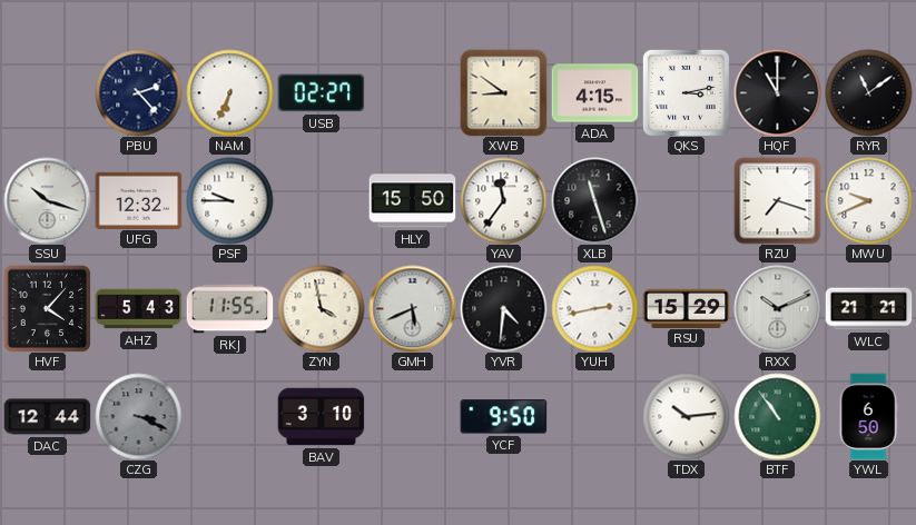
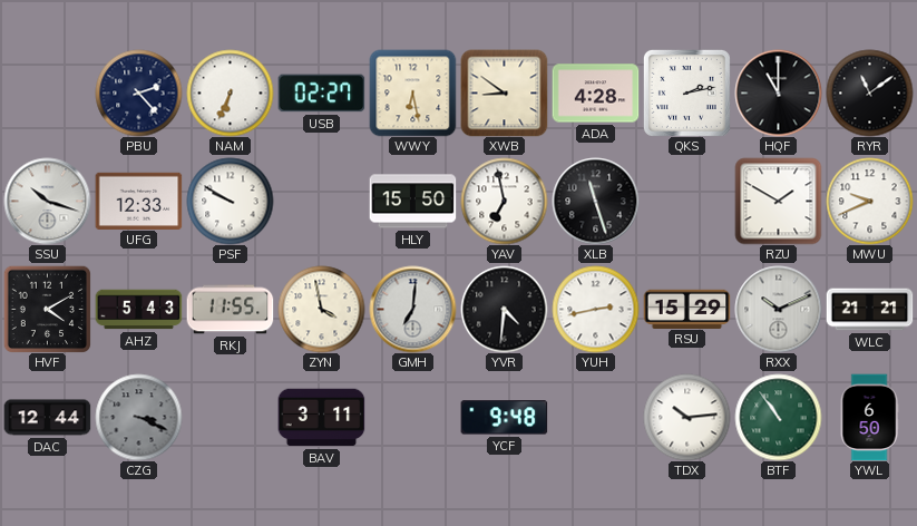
WWY: none -> 6:28 (412, 92)
ADA: 4:15 -> 4:28 (595, 94)
QKS: 3:13 -> 2:13 (686, 92)
UFG: 12:32 -> 12:33 (138, 201)
PSF: 9:45 -> 9:50 (230, 201)
YAV: 11:36 -> 6:58 (504, 201)
RZU: 7:18 -> 1:50 (778, 201)
HVF: 4:07 -> 4:10 (47, 309)
GMH: 5:41 -> 7:01 (412, 309)
BAV: 3:10 -> 3:11 (321, 418)
YCF: 9:50 -> 9:48 (504, 418)
